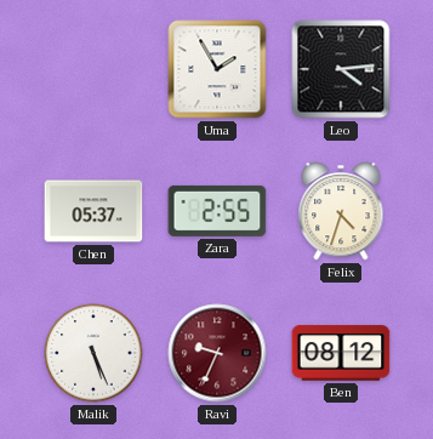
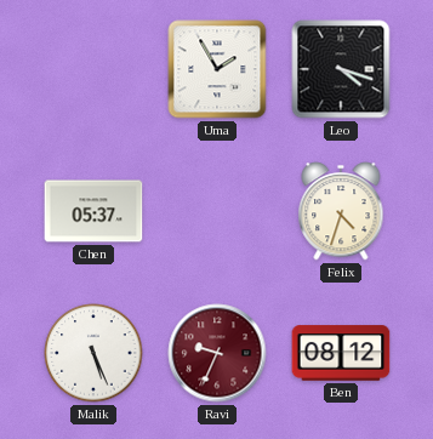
Leo: 4:14 -> 4:18 (341, 69)
Zara: 2:55 -> none (217, 211)
